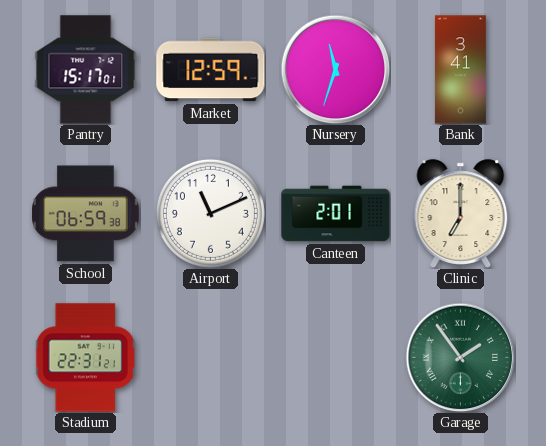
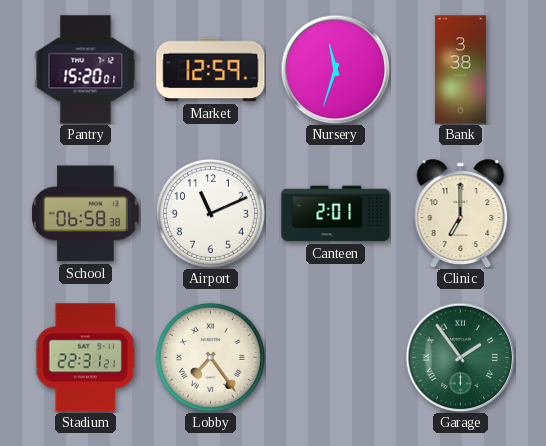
Pantry: 15:17 -> 15:20 (86, 70)
Bank: 3:41 -> 3:38 (460, 70)
School: 06:59 -> 06:58 (86, 214)
Lobby: none -> 7:24 (210, 357)
